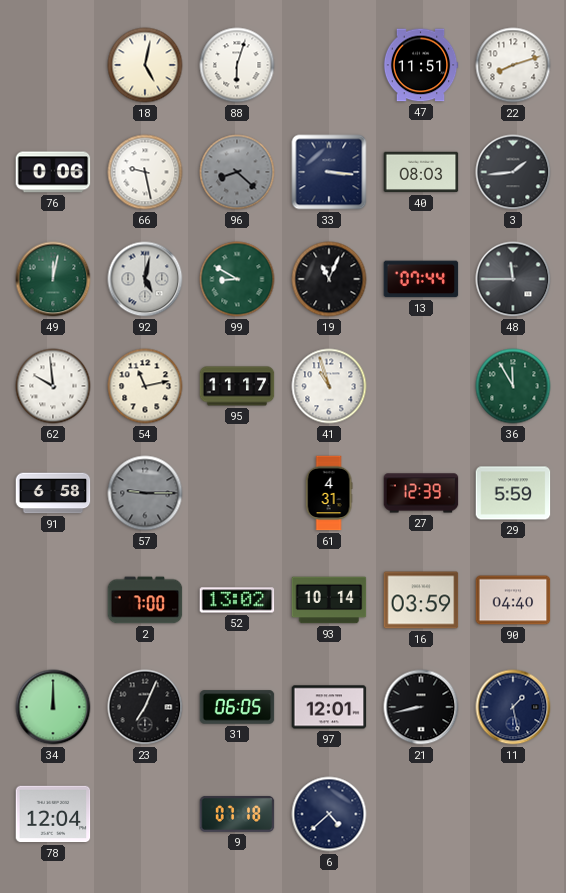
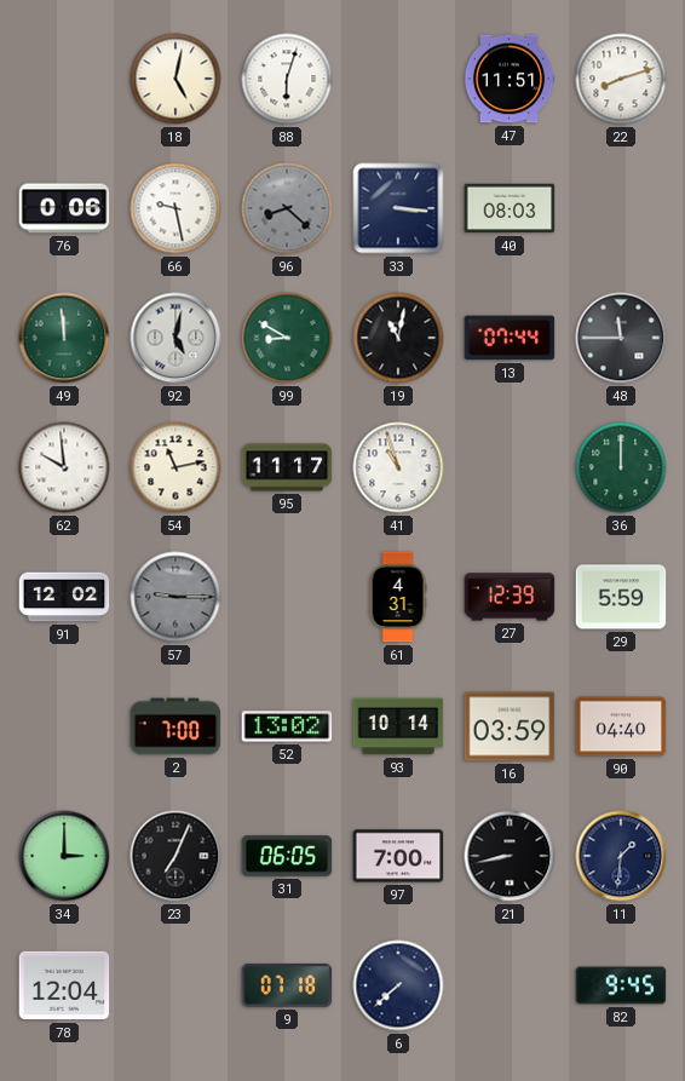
3: 1:44 -> none (513, 172)
49: 12:02 -> 11:59 (64, 338)
19: 11:04 -> 11:02 (398, 338)
36: 11:55 -> 12:00 (621, 467)
91: 6:58 -> 12:02 (64, 597)
34: 12:00 -> 3:00 (64, 856)
97: 12:01 -> 7:00 (398, 856)
11: 1:28 -> 1:31 (621, 856)
6: 4:38 -> 7:38 (398, 985)
82: none -> 9:45 (621, 985)
